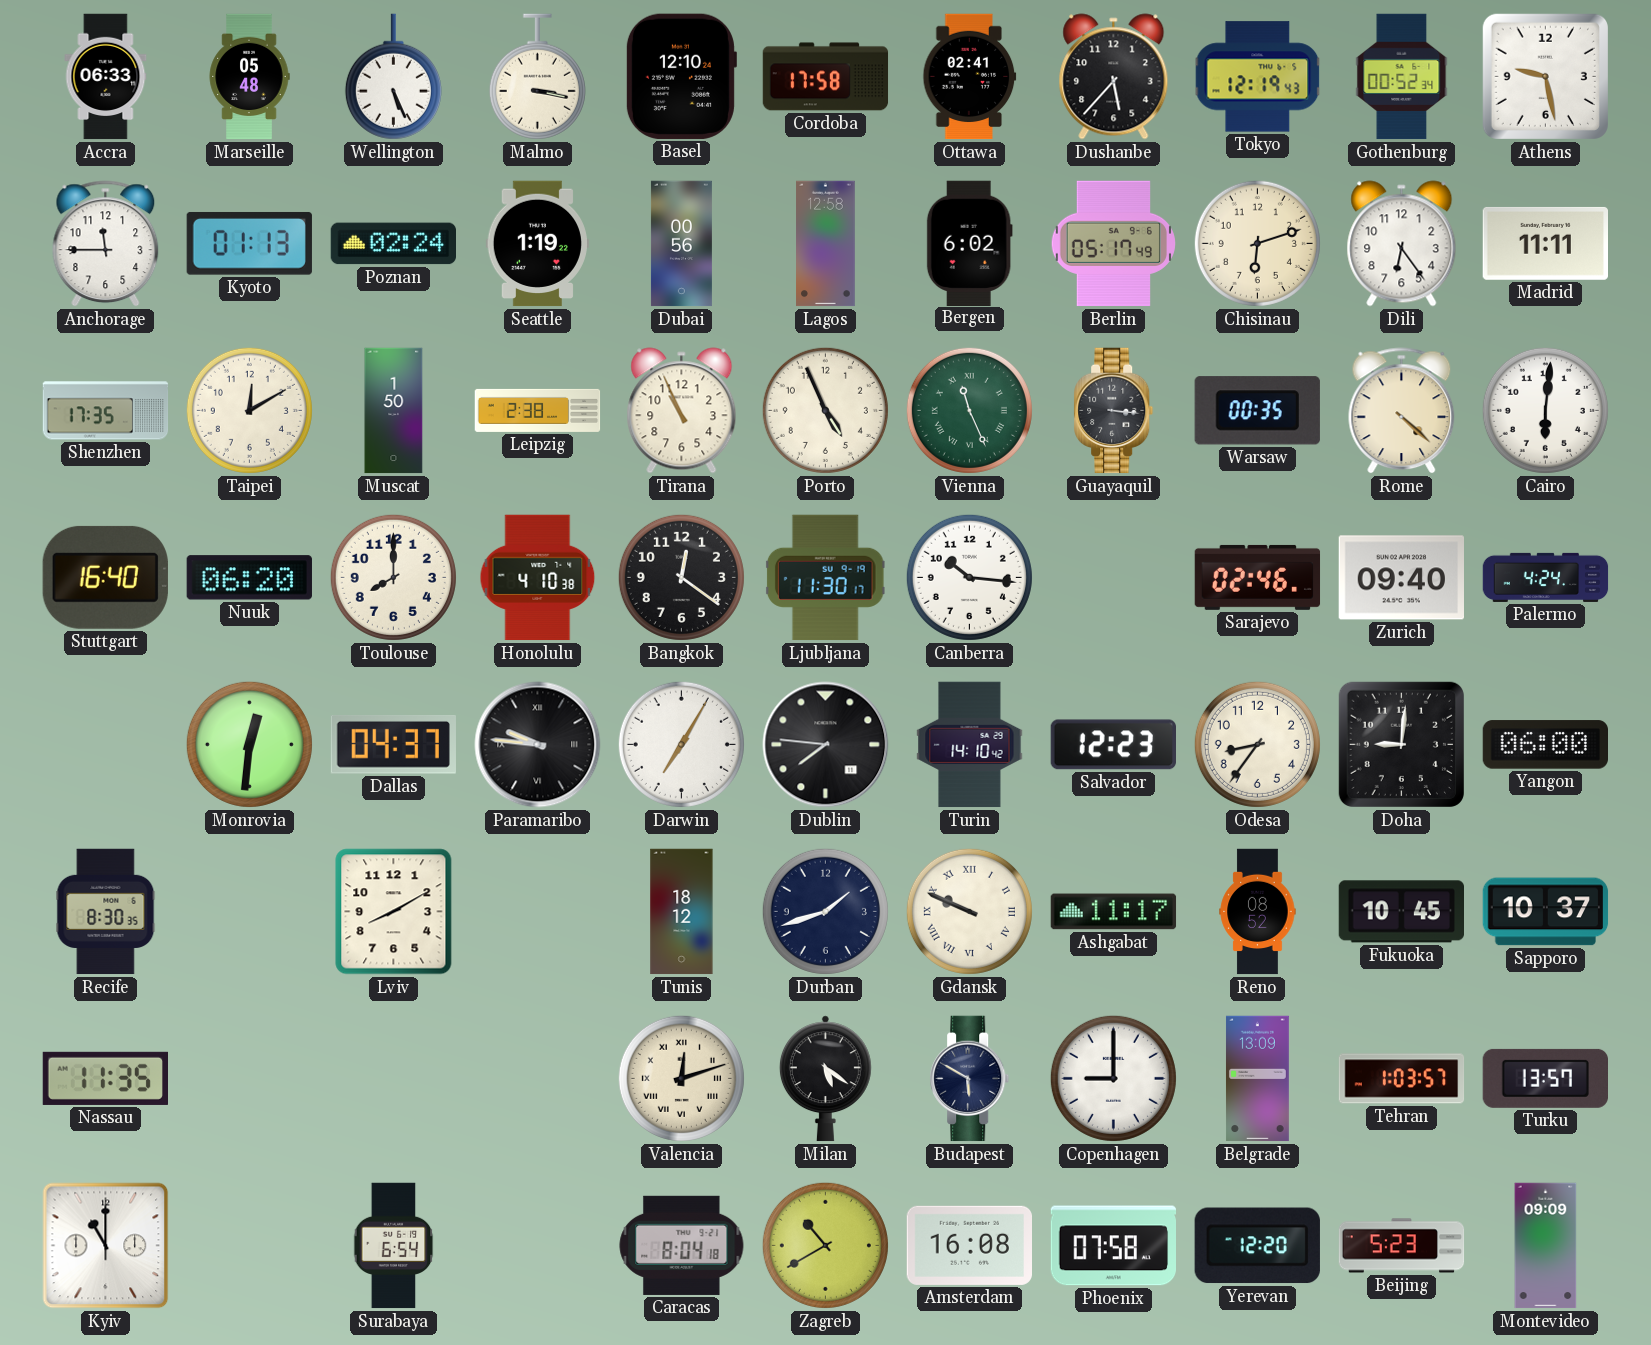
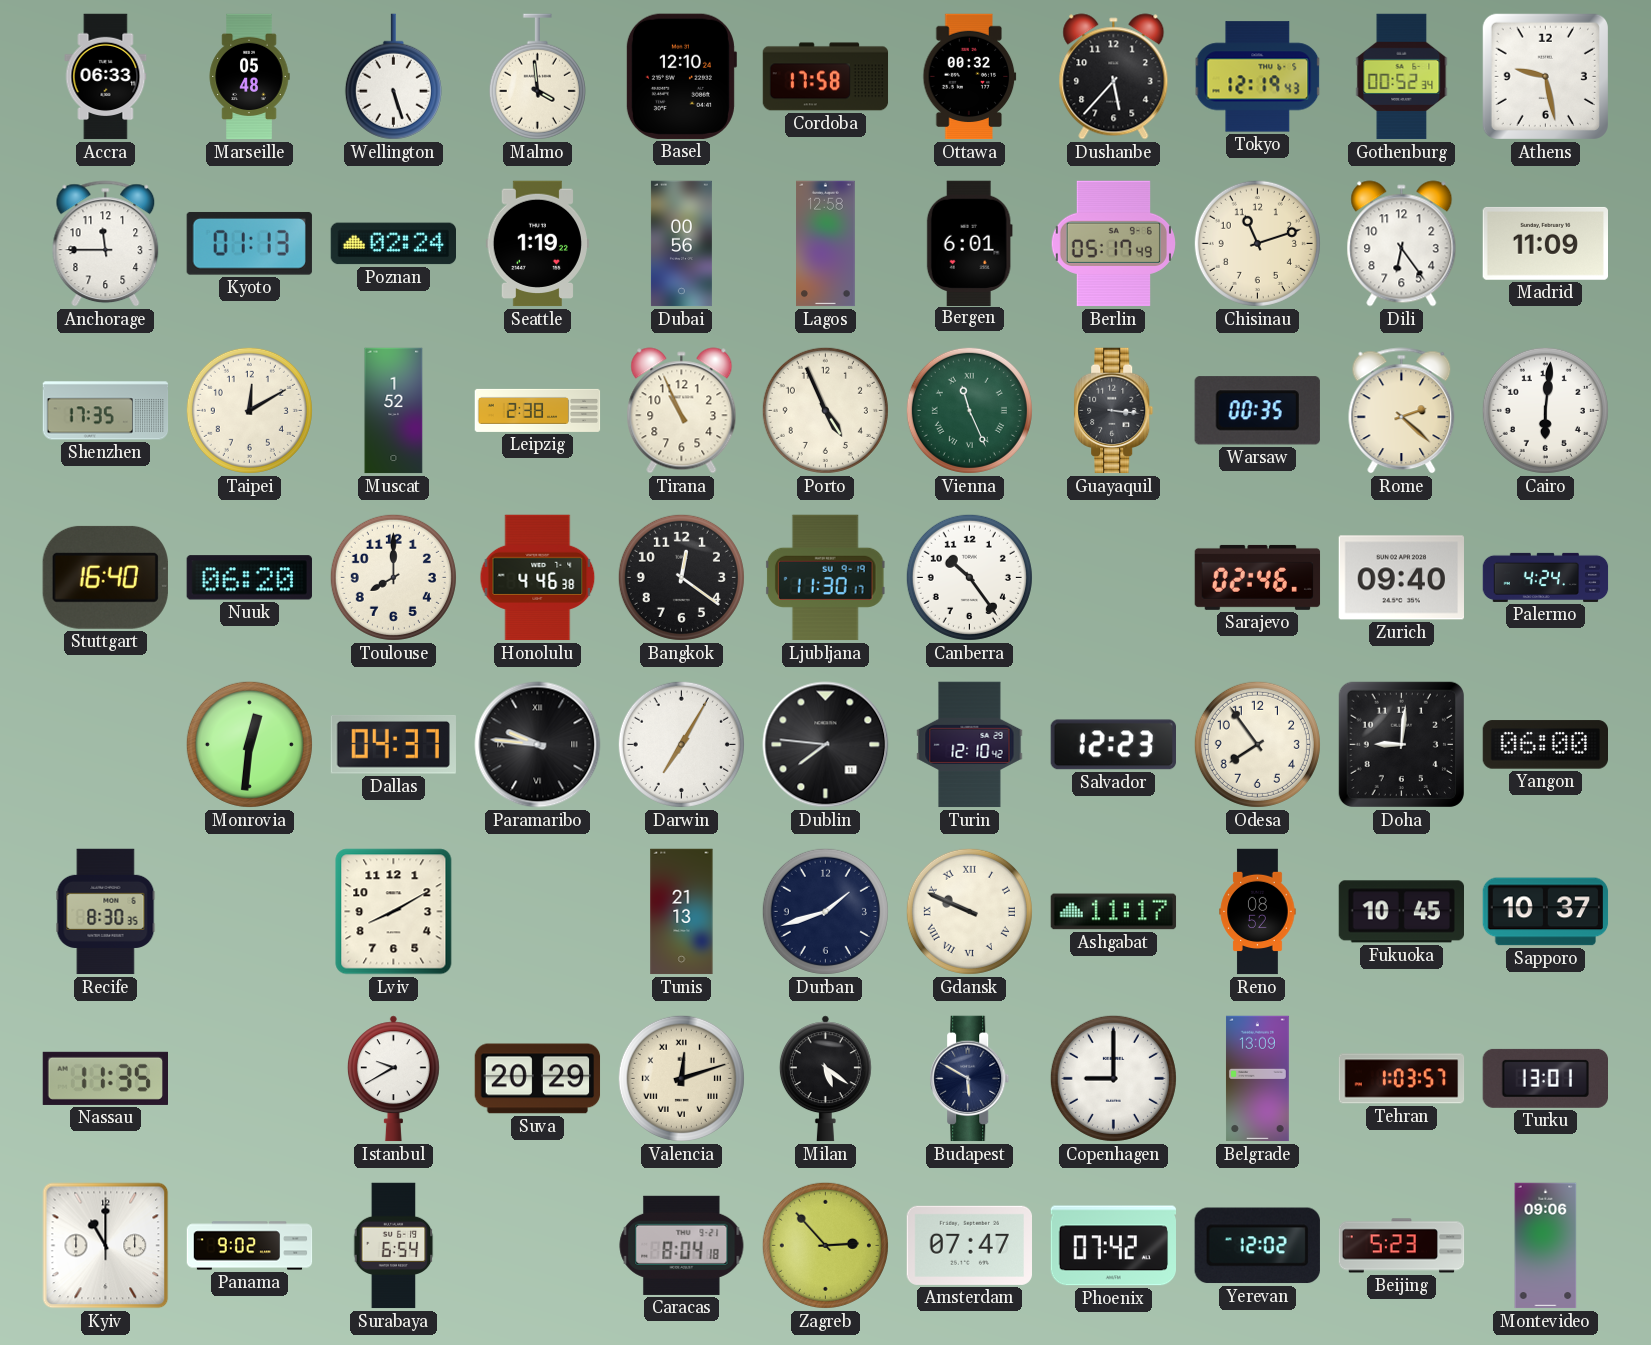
Wellington: 5:26 -> 5:27 (393, 77)
Malmo: 3:17 -> 3:59 (537, 77)
Ottawa: 02:41 -> 00:32 (970, 77)
Bergen: 6:02 -> 6:01 (969, 243)
Chisinau: 6:12 -> 11:12 (1257, 243)
Madrid: 11:11 -> 11:09 (1545, 243)
Muscat: 1:50 -> 1:52 (394, 411)
Rome: 4:22 -> 2:22 (1402, 411)
Honolulu: 4:10 -> 4:46 (538, 578)
Canberra: 10:16 -> 10:24 (969, 577)
Turin: 14:10 -> 12:10 (970, 745)
Odesa: 8:36 -> 7:54 (1257, 744)
Tunis: 18:12 -> 21:13 (682, 912)
Istanbul: none -> 9:40 (393, 1079)
Suva: none -> 20:29 (538, 1079)
Turku: 13:57 -> 13:01 (1545, 1078)
Panama: none -> 9:02 (250, 1246)
Zagreb: 10:40 -> 2:53 (825, 1245)
Amsterdam: 16:08 -> 07:47 (969, 1245)
Phoenix: 07:58 -> 07:42 (1113, 1246)
Yerevan: 12:20 -> 12:02 (1257, 1246)
Montevideo: 09:09 -> 09:06 (1546, 1246)
